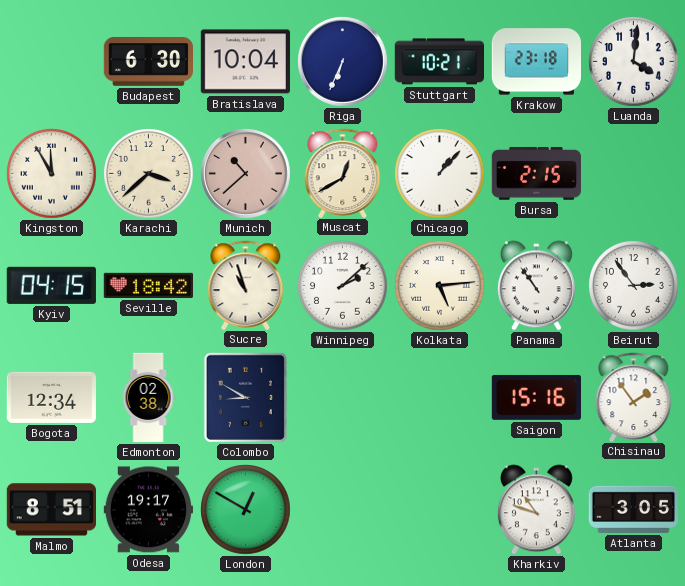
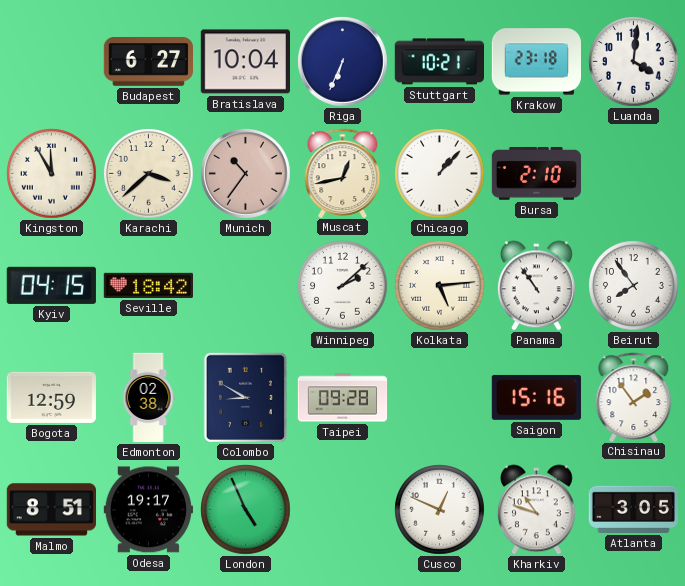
Budapest: 6:30 -> 6:27 (148, 61)
Munich: 10:38 -> 10:36 (246, 174)
Muscat: 12:40 -> 12:43 (343, 173)
Bursa: 2:15 -> 2:10 (536, 173)
Sucre: 10:57 -> none (246, 285)
Beirut: 2:54 -> 7:54 (634, 286)
Bogota: 12:34 -> 12:59 (51, 397)
Taipei: none -> 09:28 (343, 398)
London: 12:50 -> 4:56 (246, 510)
Cusco: none -> 12:49 (440, 510)
